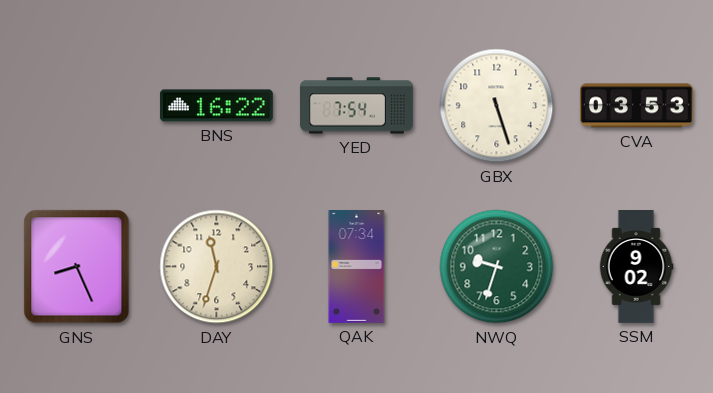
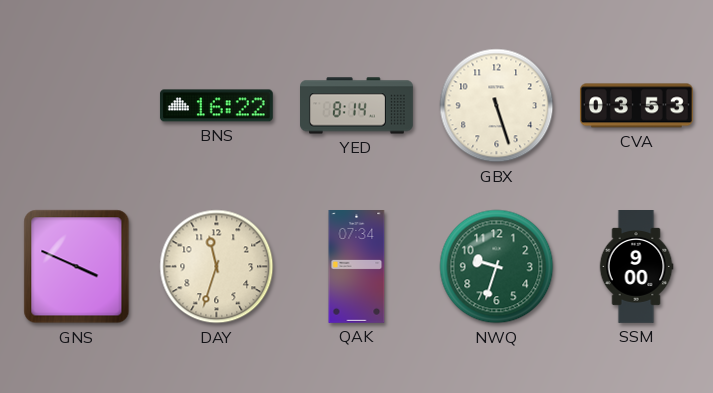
YED: 7:54 -> 8:14 (357, 106)
GNS: 8:26 -> 3:49 (77, 267)
SSM: 9:02 -> 9:00 (636, 267)
